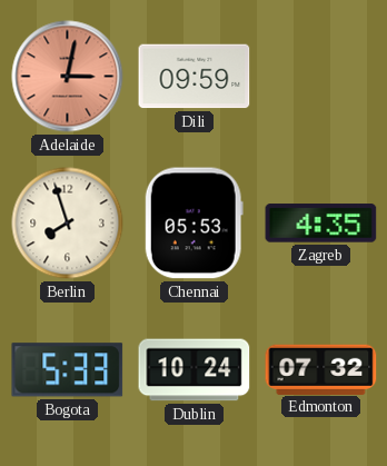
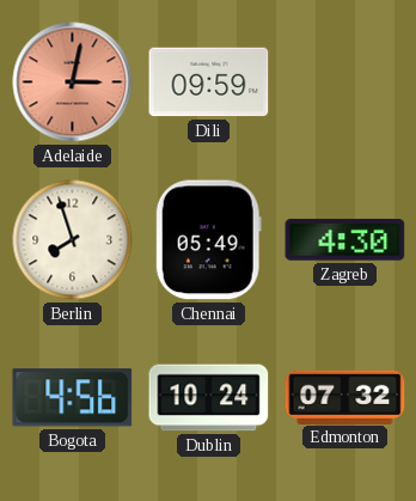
Chennai: 05:53 -> 05:49 (208, 240)
Zagreb: 4:35 -> 4:30 (345, 240)
Bogota: 5:33 -> 4:56 (73, 398)
